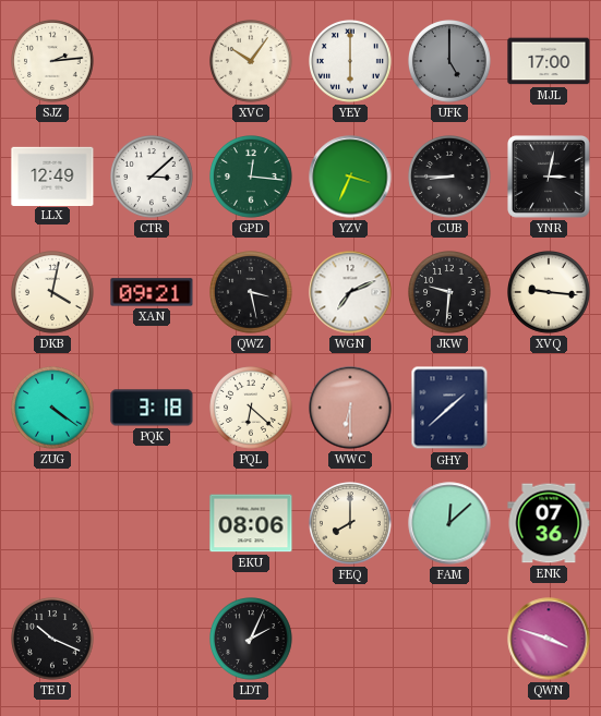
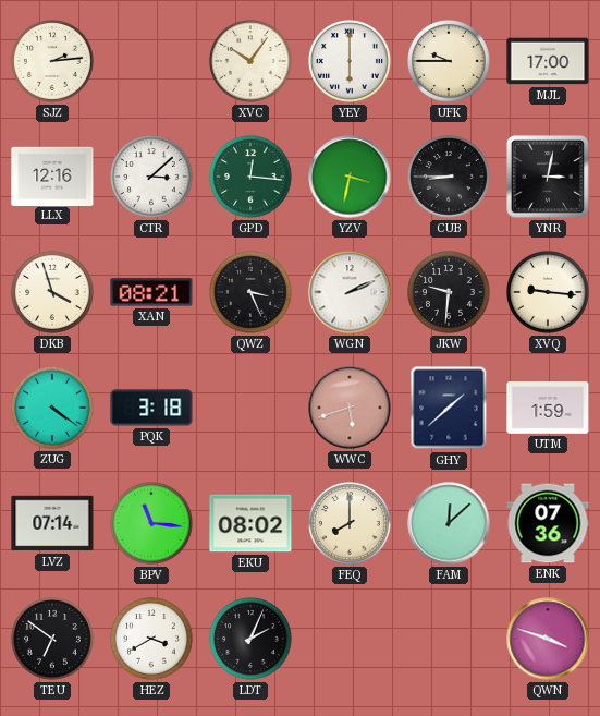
UFK: 5:00 -> 9:45 (450, 62)
UFK dial: grey -> cream (450, 62)
LLX: 12:49 -> 12:16 (52, 175)
YZV: 3:34 -> 3:32 (350, 177)
DKB: 4:02 -> 3:57 (53, 293)
XAN: 09:21 -> 08:21 (151, 292)
QWZ: 3:28 -> 3:26 (252, 293)
WGN: 7:11 -> 2:11 (350, 292)
PQL: 6:22 -> none (252, 409)
WWC: 6:30 -> 5:42 (350, 408)
UTM: none -> 1:59 (548, 408)
LVZ: none -> 07:14 (52, 523)
BPV: none -> 11:16 (152, 524)
EKU: 08:06 -> 08:02 (250, 523)
TEU: 10:19 -> 6:51 (53, 640)
HEZ: none -> 3:40 (152, 640)
